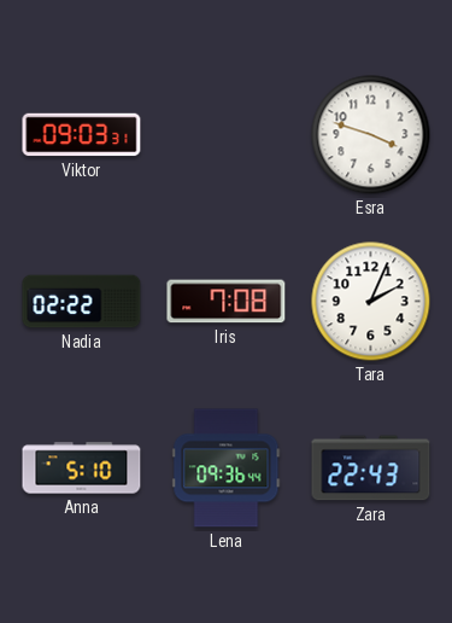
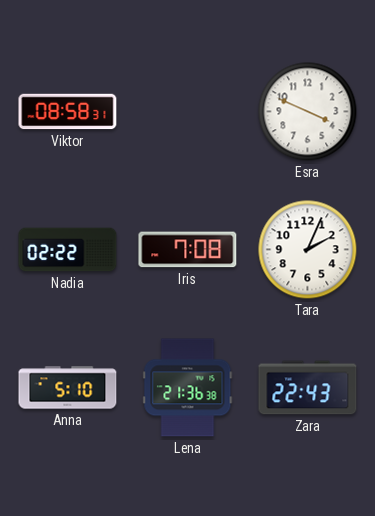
Viktor: 09:03 -> 08:58 (68, 112)
Esra: 3:48 -> 3:49 (308, 112)
Lena: 09:36 -> 21:36 (188, 388)
